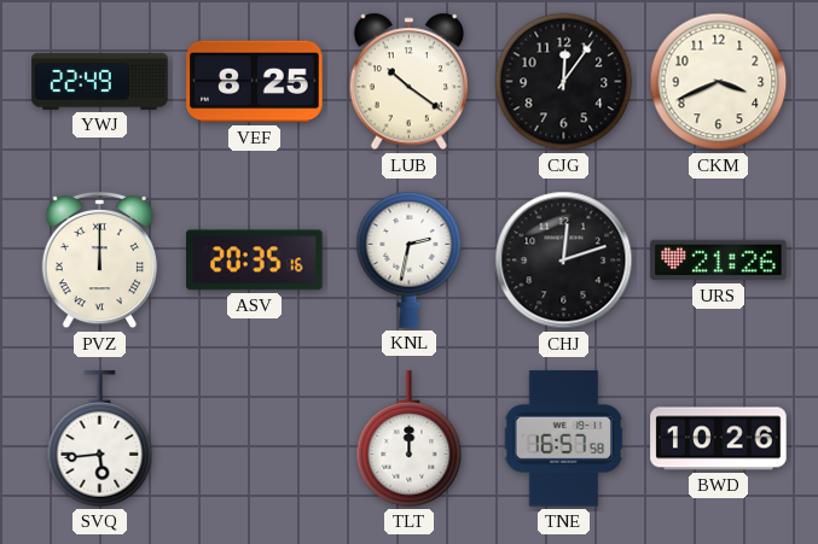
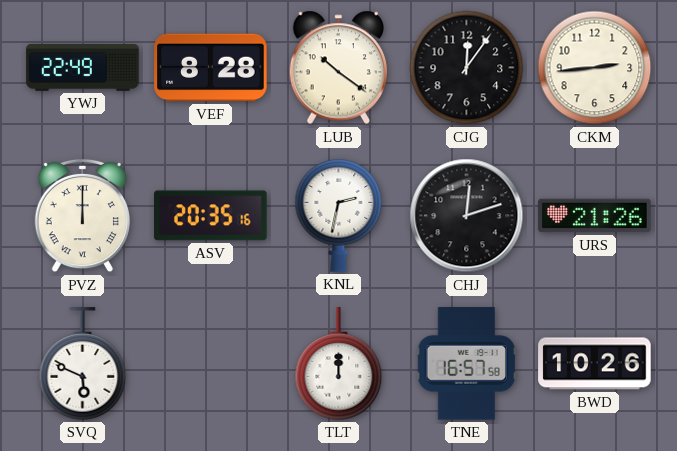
VEF: 8:25 -> 8:28 (211, 68)
CKM: 3:41 -> 2:44 (595, 68)
SVQ: 5:44 -> 5:49 (83, 364)
